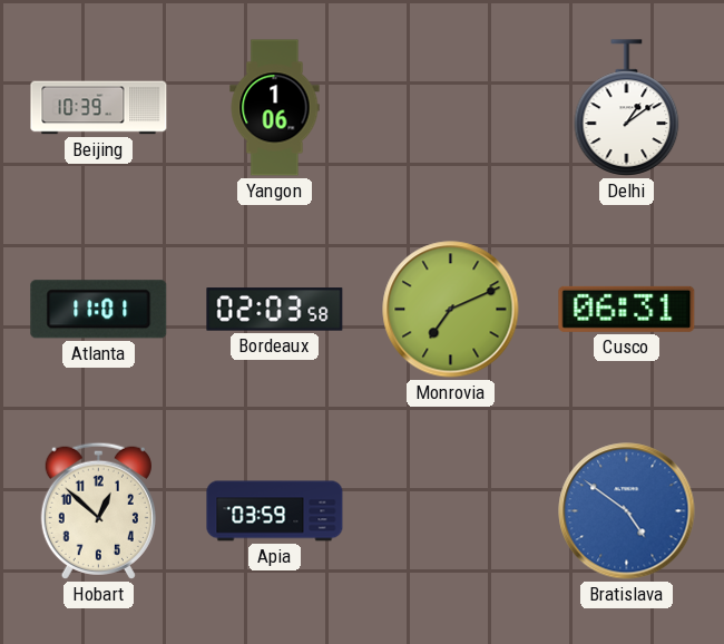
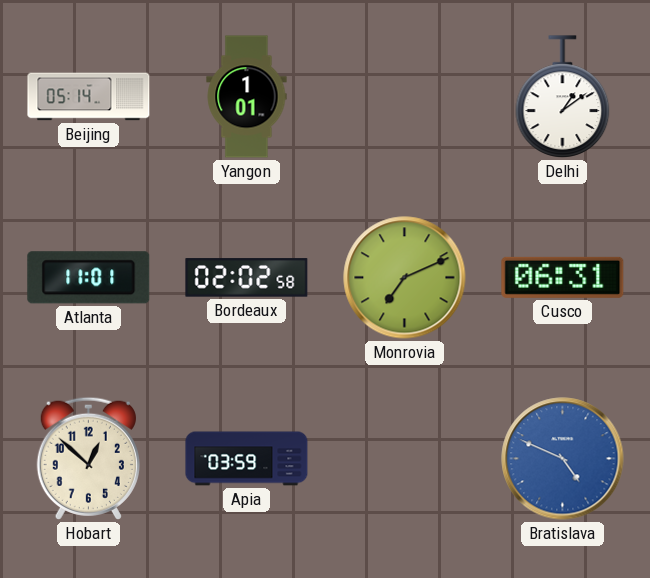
Beijing: 10:39 -> 05:14 (89, 97)
Yangon: 1:06 -> 1:01 (247, 97)
Bordeaux: 02:03 -> 02:02 (247, 278)
Bratislava: 4:51 -> 4:49 (563, 459)
